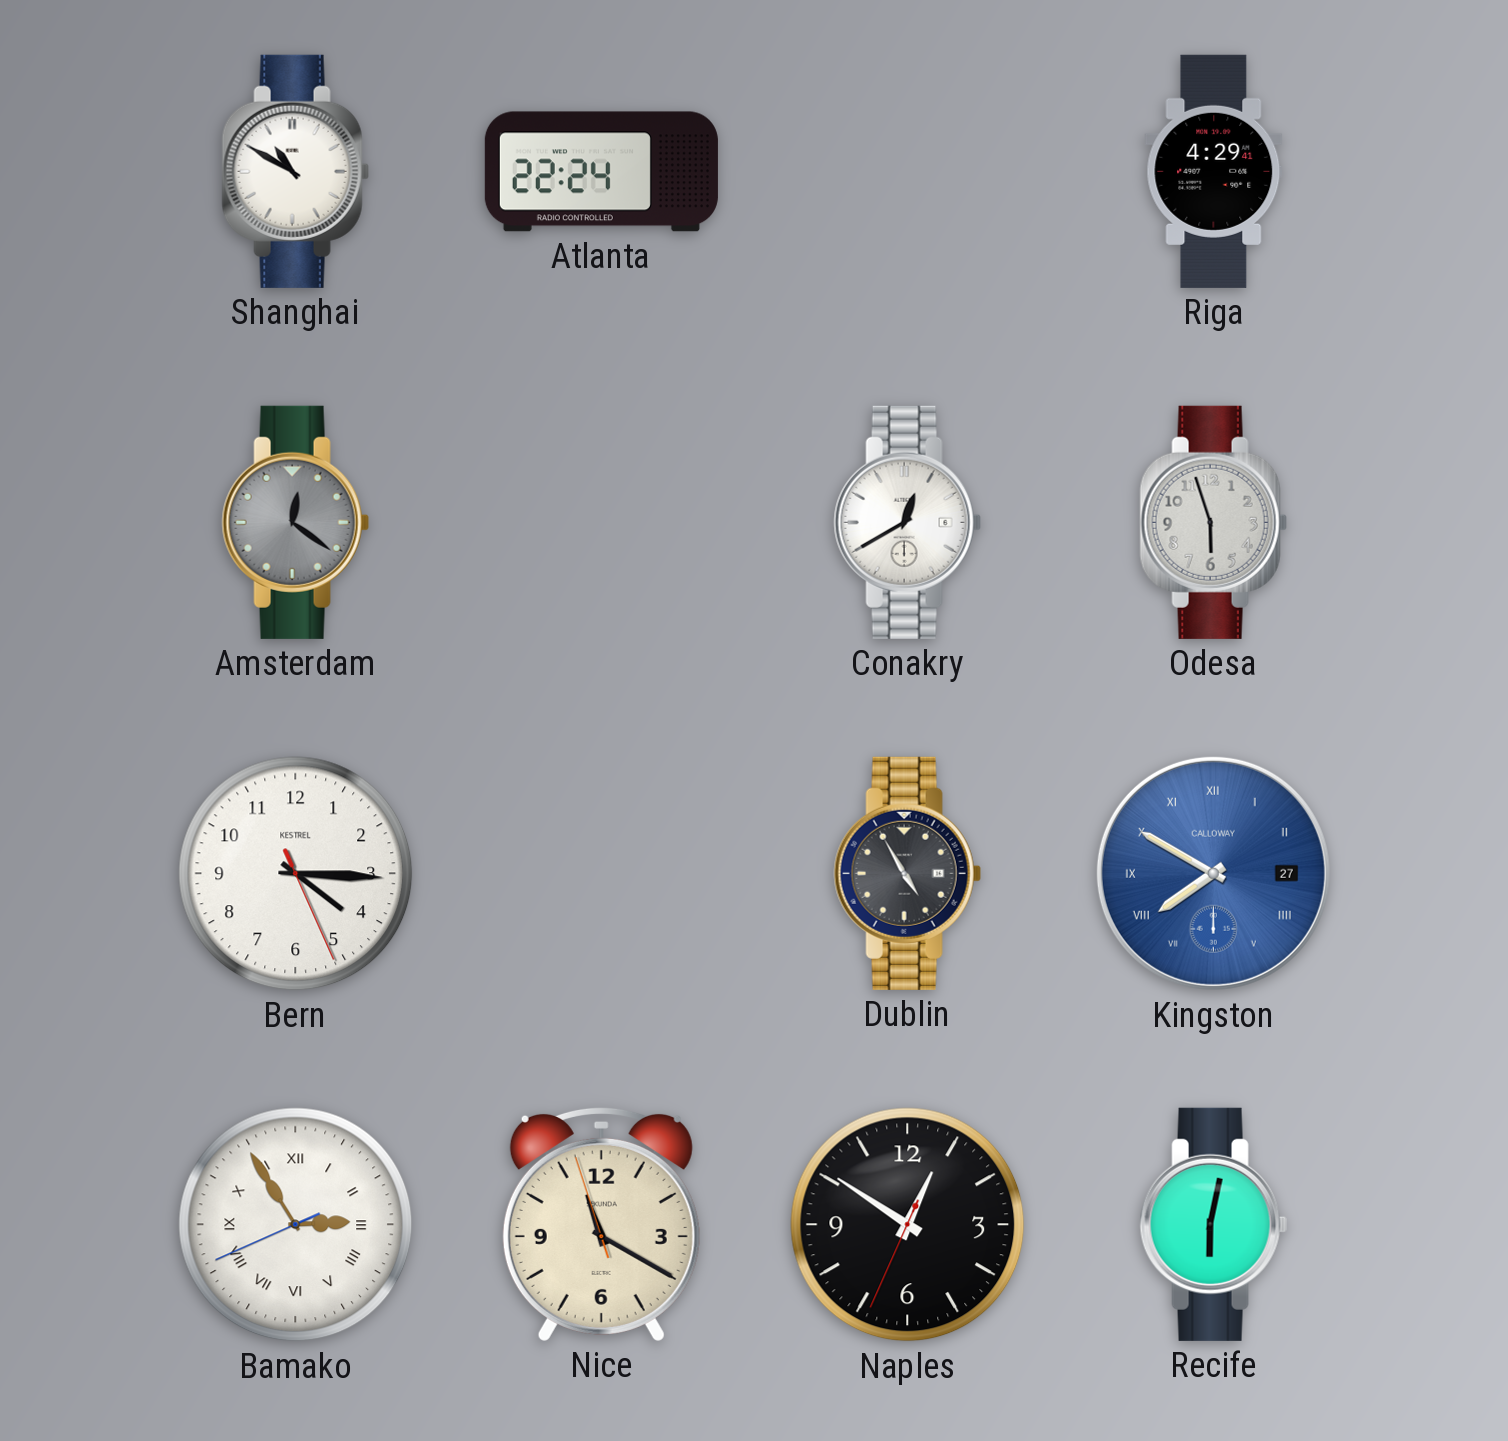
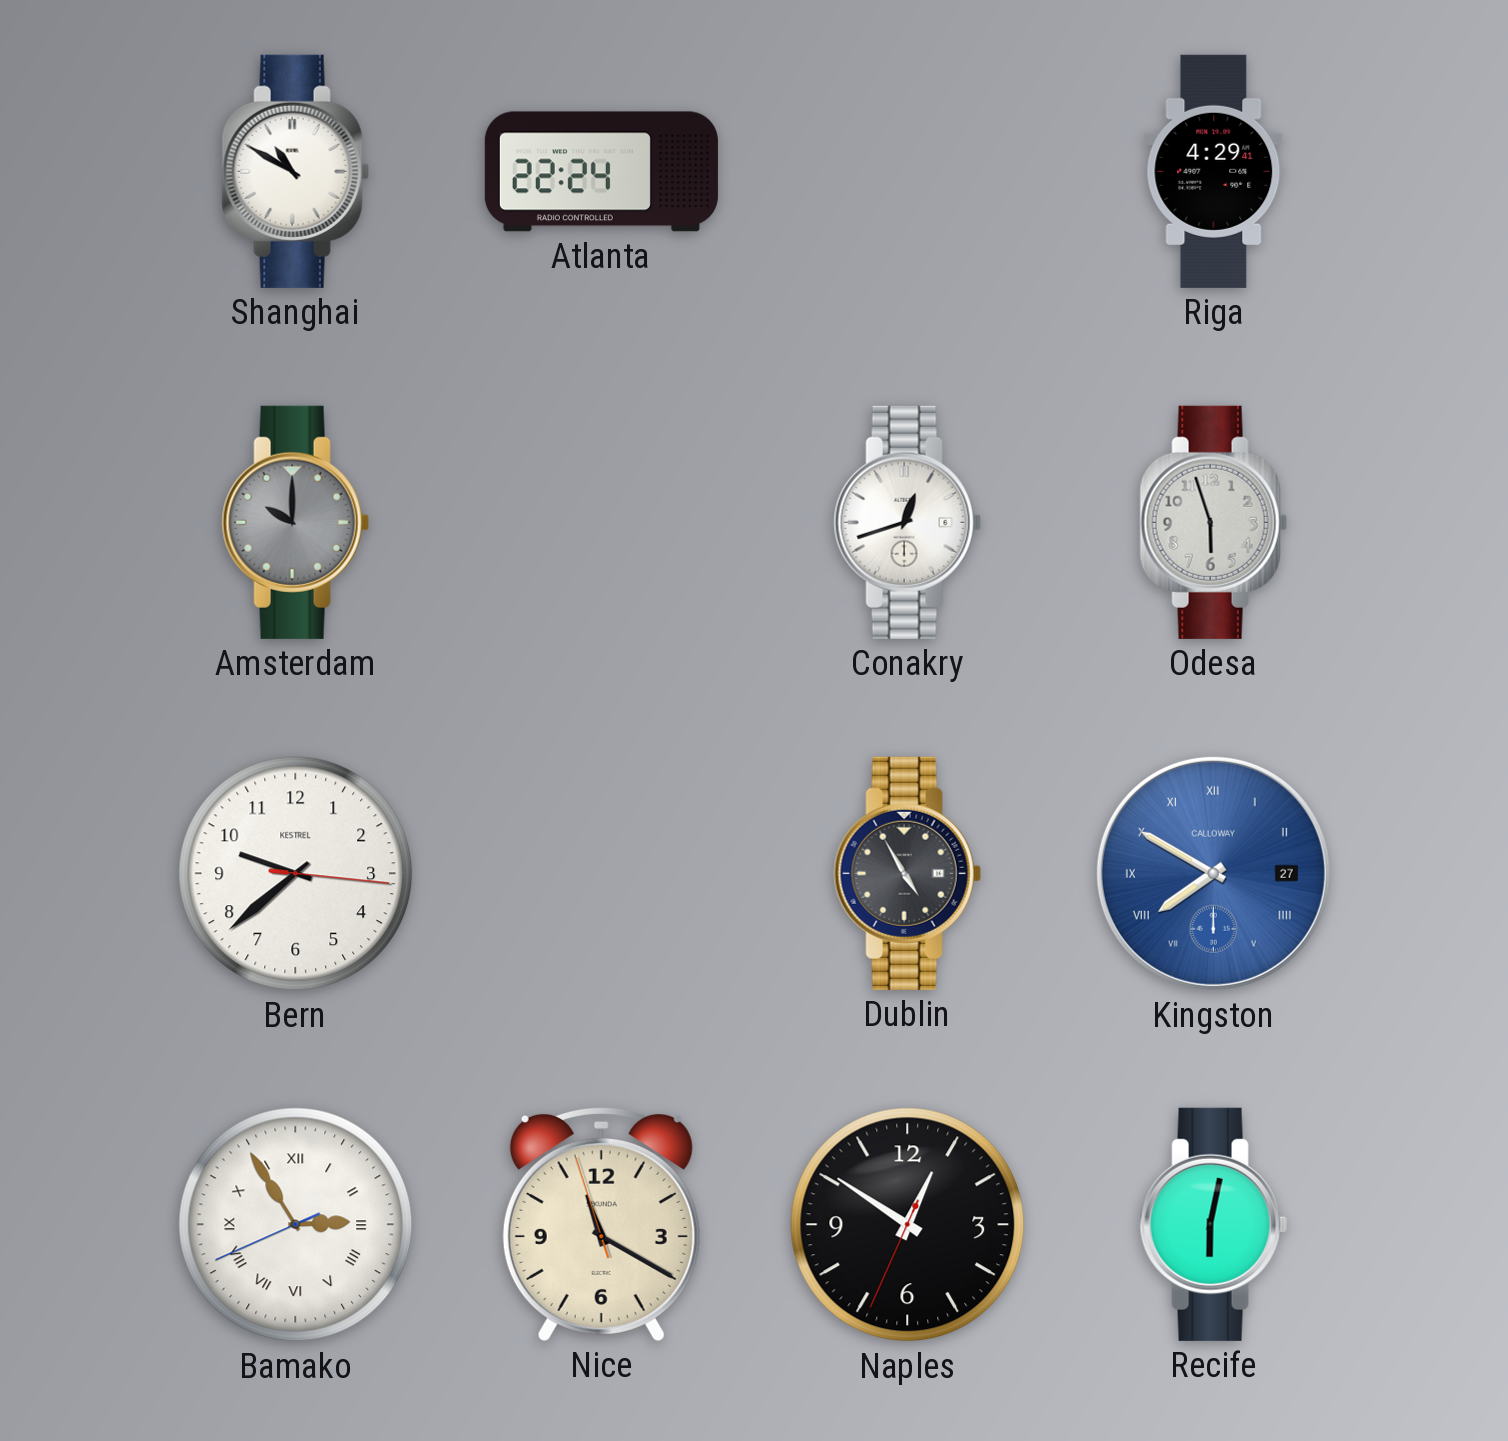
Amsterdam: 12:21 -> 10:00 (295, 522)
Conakry: 12:40 -> 12:42 (907, 522)
Bern: 4:15 -> 9:38 (296, 874)
